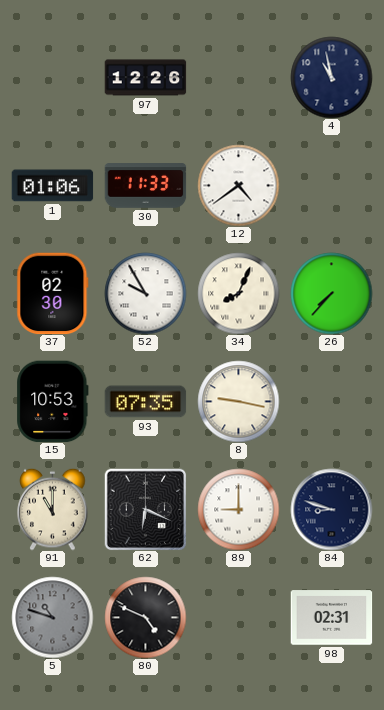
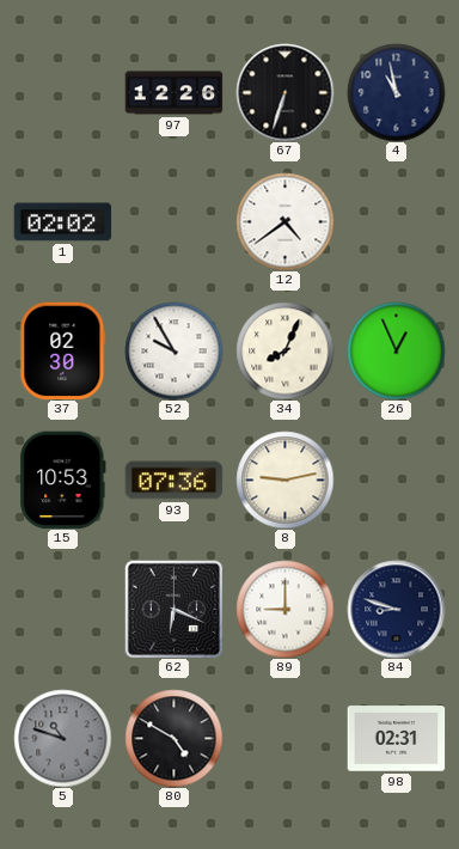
67: none -> 6:33 (284, 92)
1: 01:06 -> 02:02 (62, 222)
30: 11:33 -> none (145, 186)
26: 7:37 -> 12:56 (396, 350)
93: 07:35 -> 07:36 (173, 481)
8: 9:17 -> 9:13 (284, 480)
91: 11:00 -> none (53, 509)
80: 4:49 -> 4:50 (173, 738)
